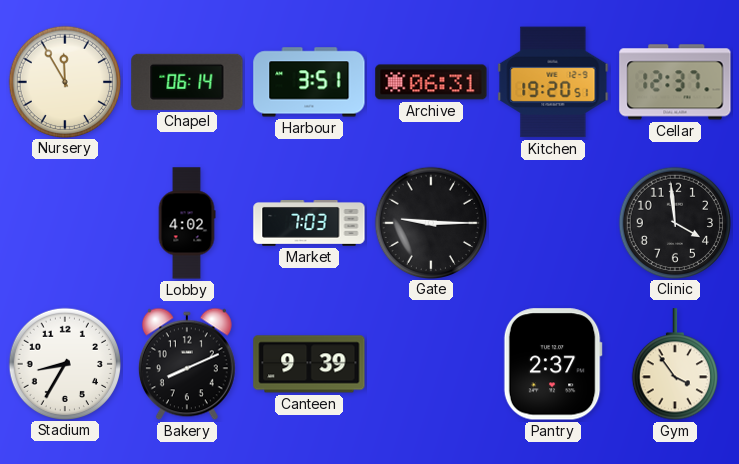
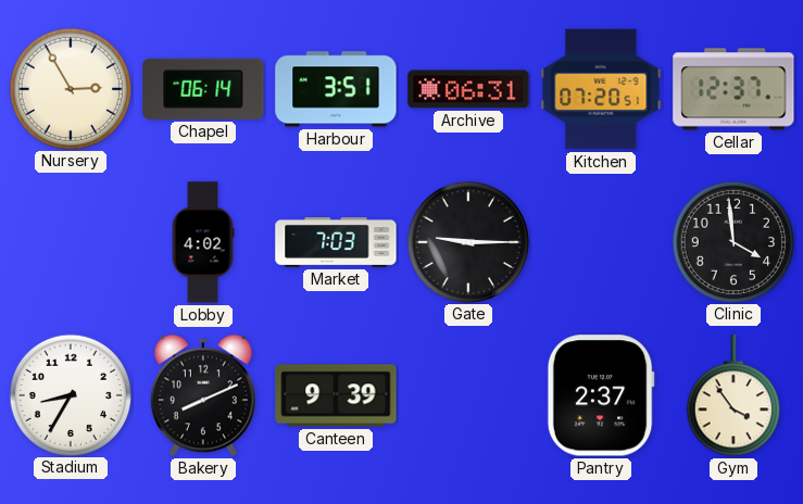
Nursery: 11:55 -> 2:55 (70, 88)
Kitchen: 19:20 -> 07:20 (601, 89)
